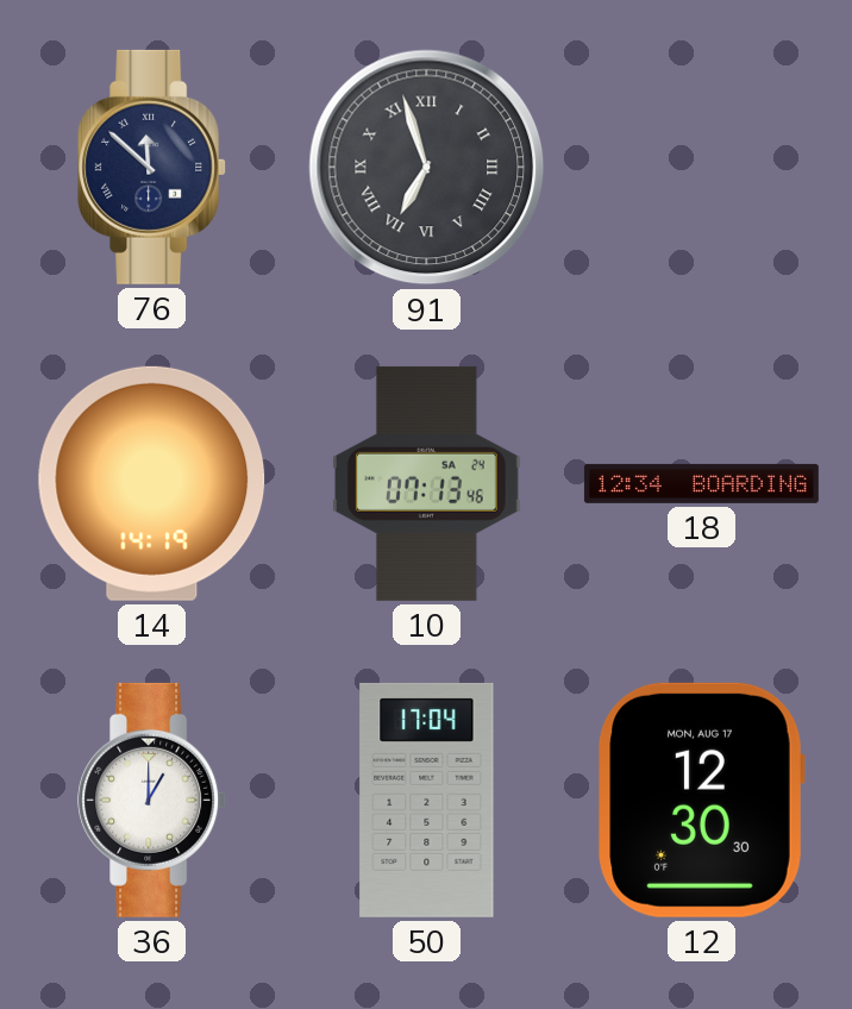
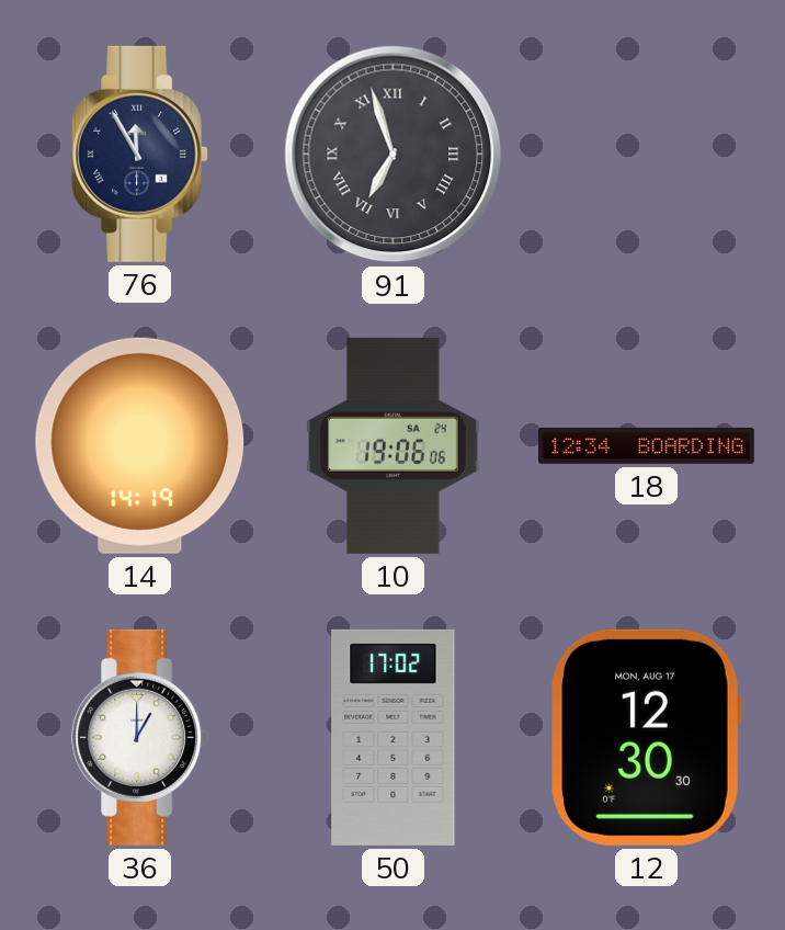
76: 11:52 -> 11:55 (140, 154)
10: 07:13 -> 19:06 (392, 445)
50: 17:04 -> 17:02 (394, 737)
